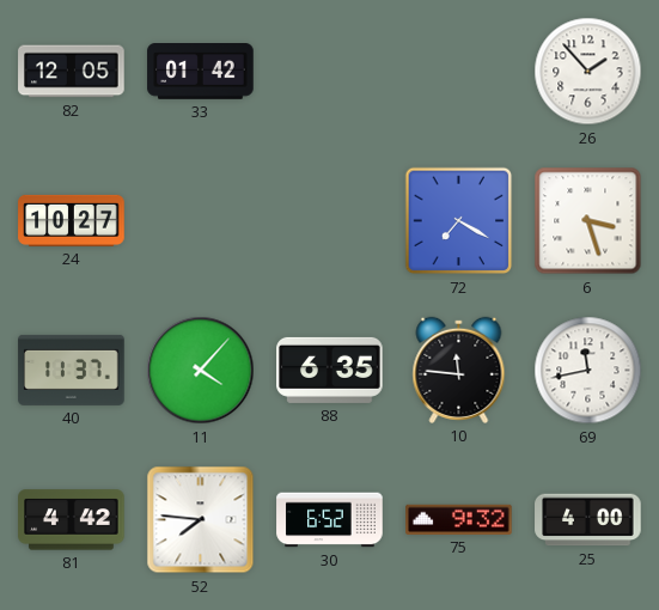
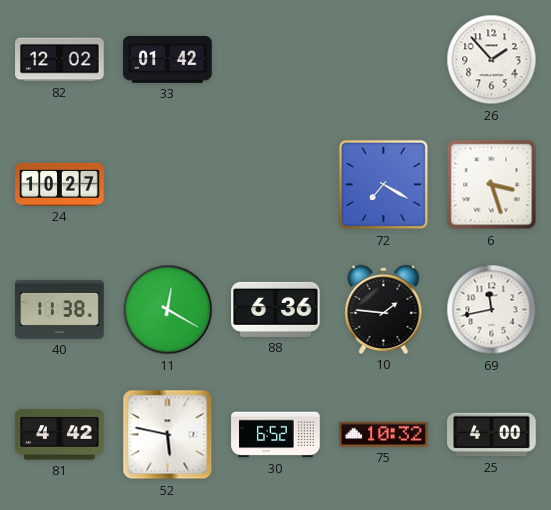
82: 12:05 -> 12:02 (60, 60)
40: 11:37 -> 11:38 (60, 309)
11: 4:07 -> 12:20 (168, 310)
88: 6:35 -> 6:36 (276, 309)
10: 11:46 -> 1:46 (384, 309)
52: 7:46 -> 5:47 (168, 435)
75: 9:32 -> 10:32 (384, 434)
